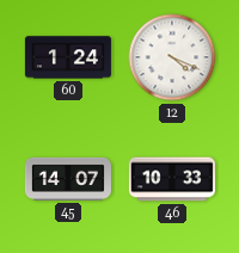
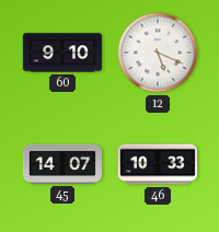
60: 1:24 -> 9:10 (62, 53)
12: 4:19 -> 5:19 (158, 53)
